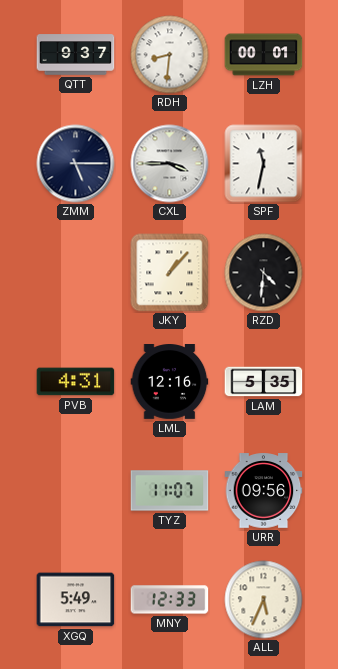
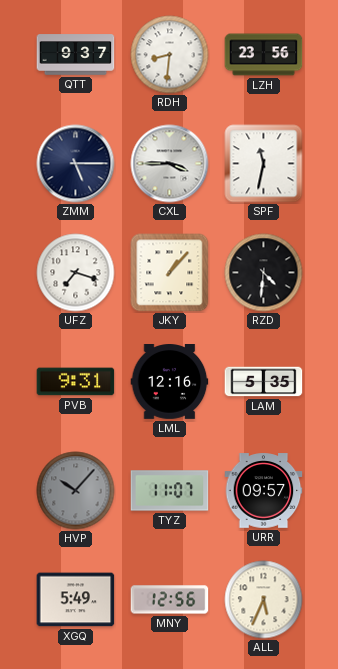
LZH: 00:01 -> 23:56 (264, 55)
UFZ: none -> 7:18 (76, 273)
PVB: 4:31 -> 9:31 (76, 382)
HVP: none -> 10:07 (76, 491)
URR: 09:56 -> 09:57 (264, 491)
MNY: 12:33 -> 12:56 (170, 600)
